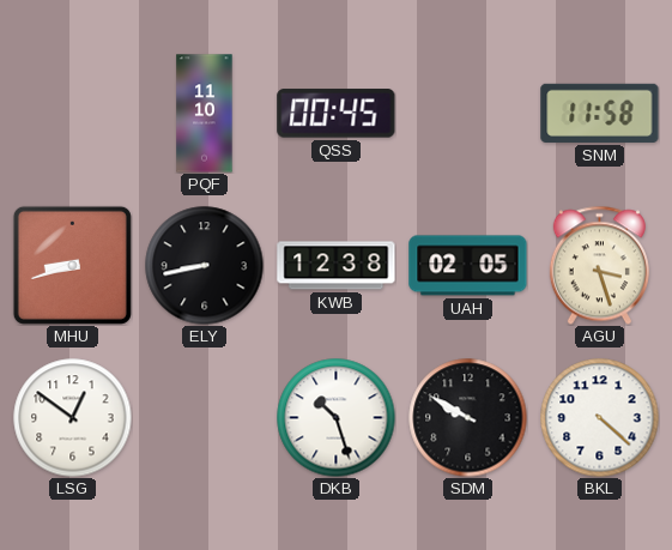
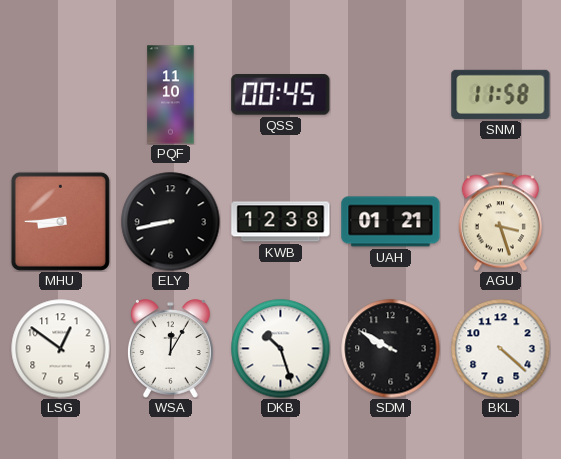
MHU: 8:42 -> 8:45 (60, 221)
UAH: 02:05 -> 01:21 (391, 222)
WSA: none -> 12:05 (170, 349)
